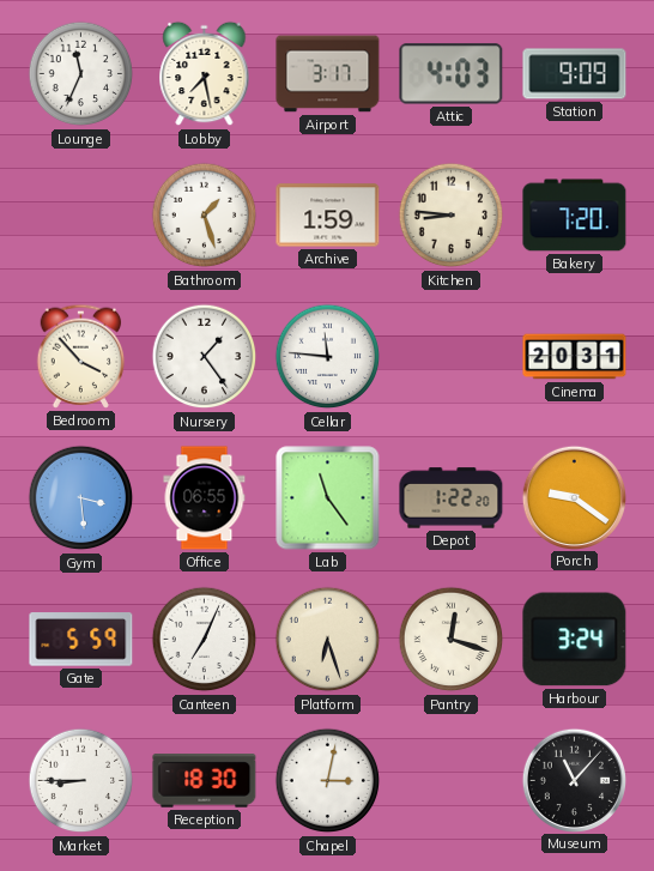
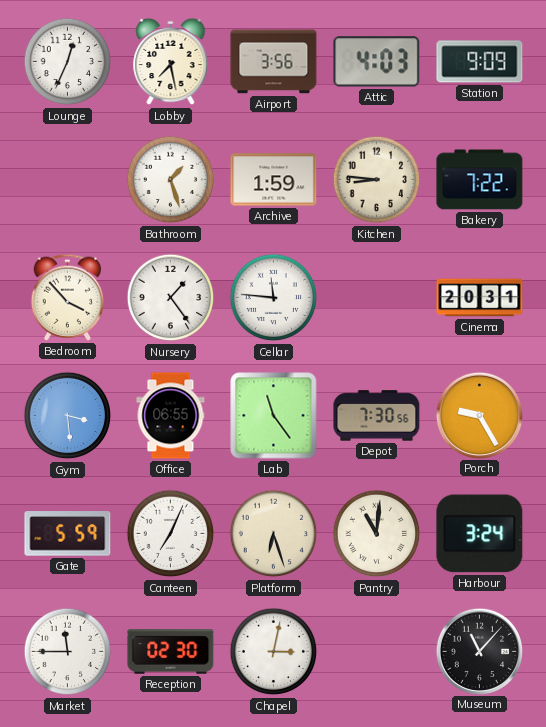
Lounge: 11:34 -> 12:34 (68, 62)
Airport: 3:17 -> 3:56 (274, 62)
Bakery: 7:20 -> 7:22 (480, 180)
Depot: 1:22 -> 7:30 (377, 416)
Porch: 9:21 -> 9:25 (479, 415)
Pantry: 12:18 -> 11:01 (377, 534)
Market: 8:45 -> 11:45 (68, 652)
Reception: 18:30 -> 02:30 (171, 652)
